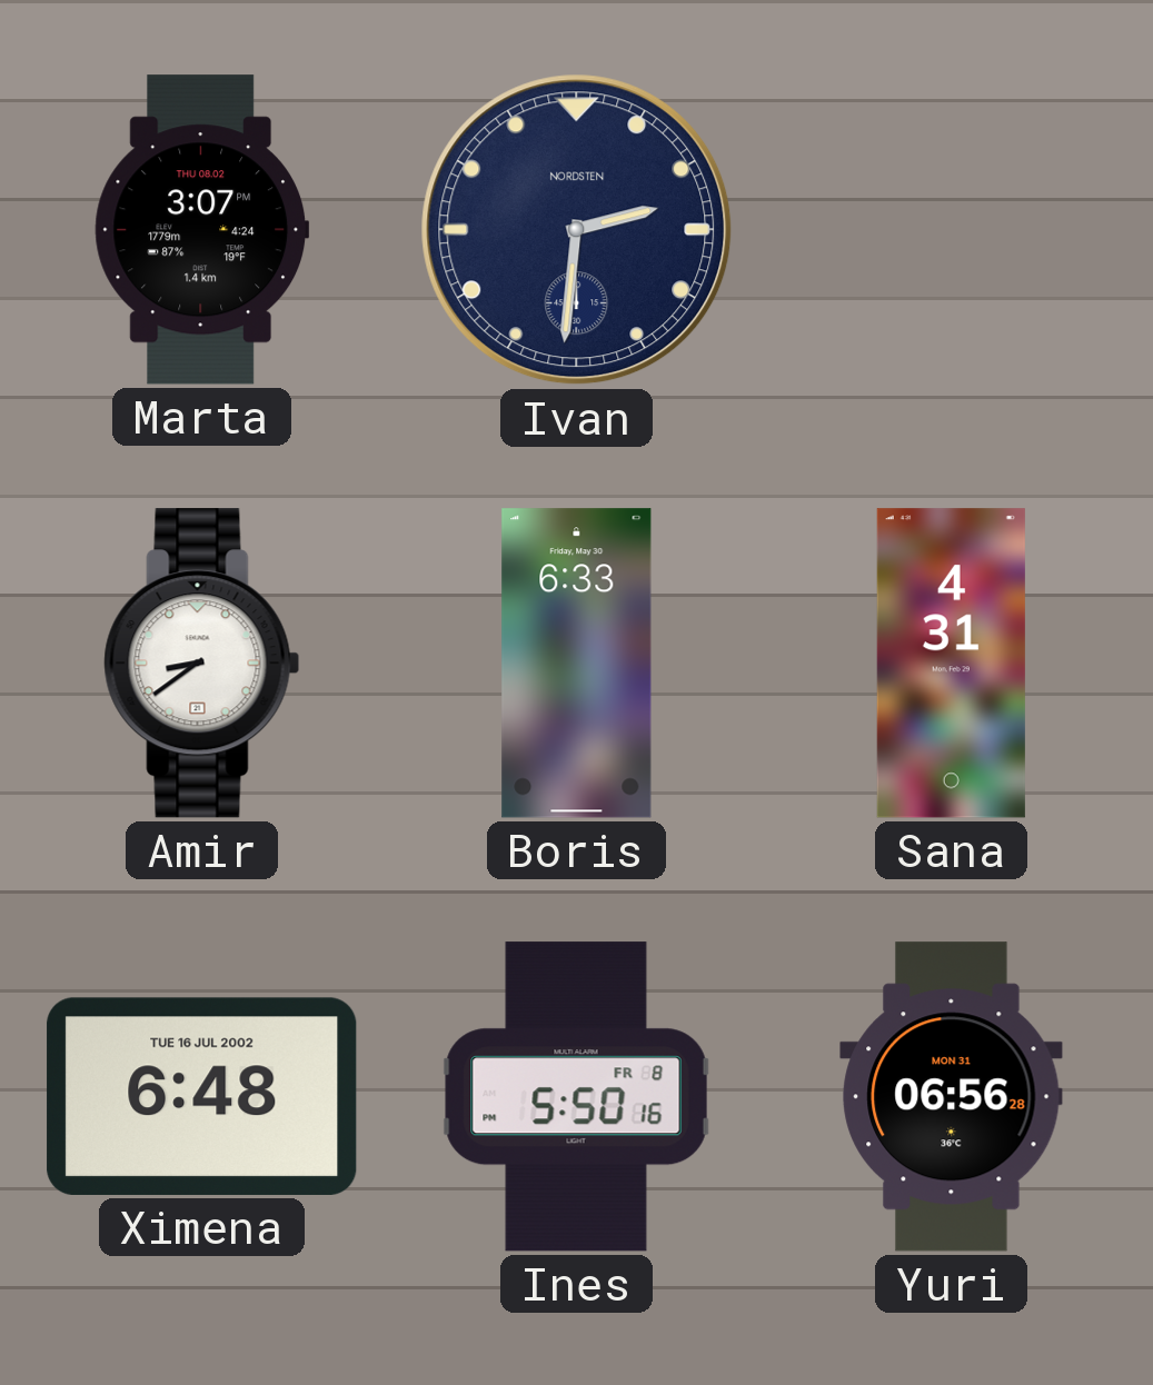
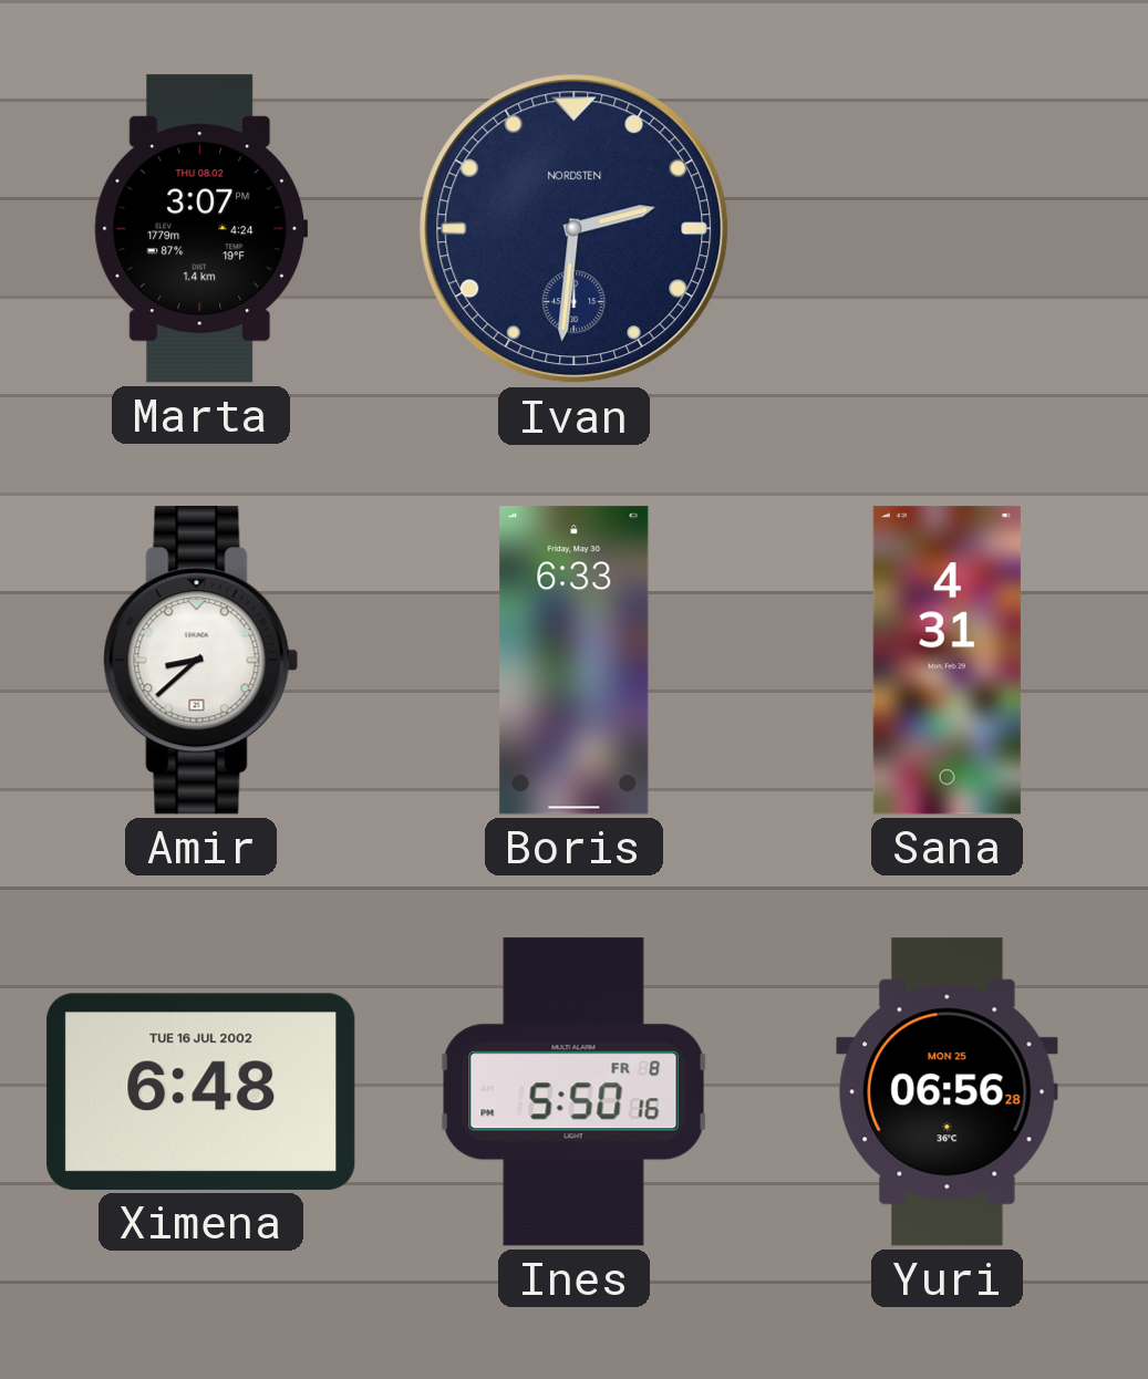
Amir: 8:39 -> 8:38 (201, 661)
Yuri date: MON 31 -> MON 25 (948, 1092)
